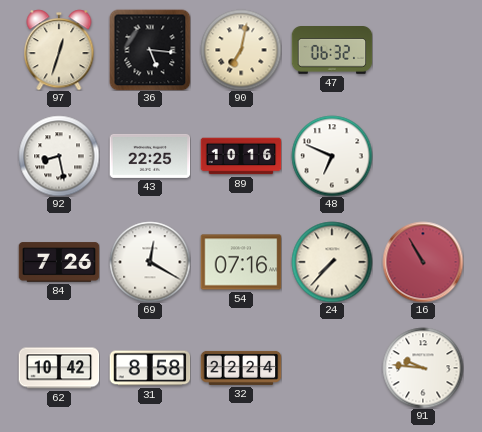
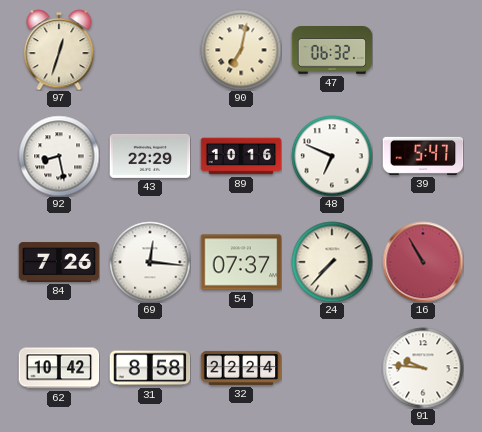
36: 5:16 -> none (150, 50)
43: 22:25 -> 22:29 (150, 156)
39: none -> 5:47 (423, 156)
69: 12:20 -> 12:16 (150, 262)
54: 07:16 -> 07:37 (241, 262)
